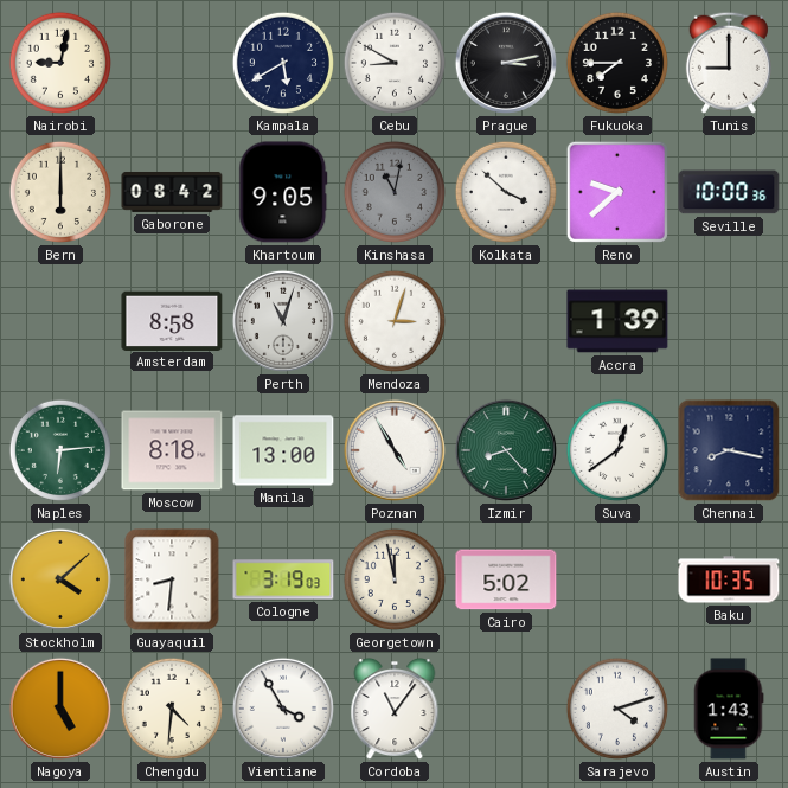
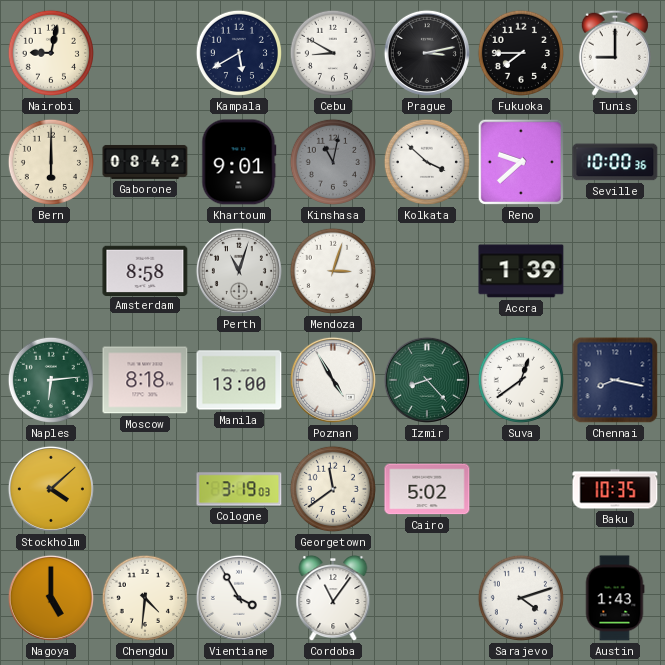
Khartoum: 9:05 -> 9:01 (239, 162)
Guayaquil: 8:31 -> none (172, 579)
Georgetown: 11:58 -> 11:39 (333, 489)
